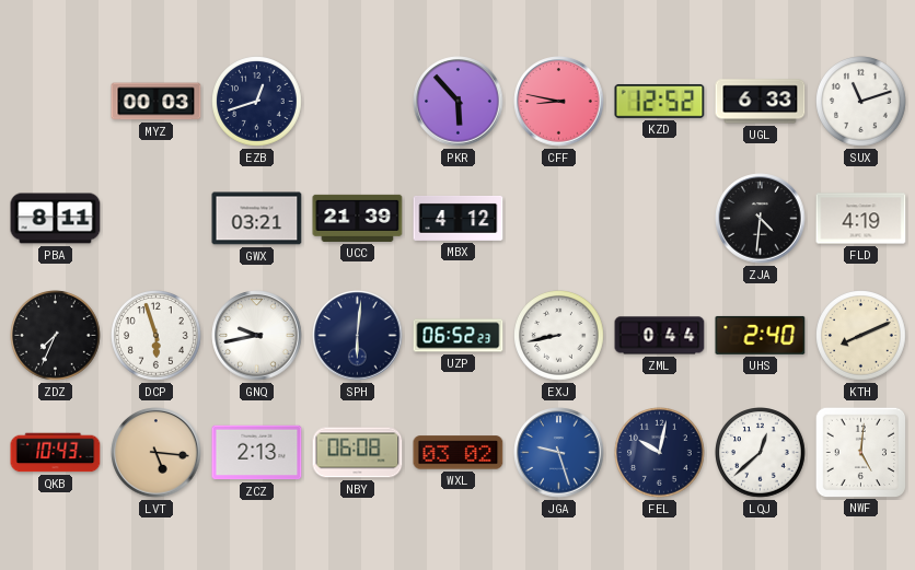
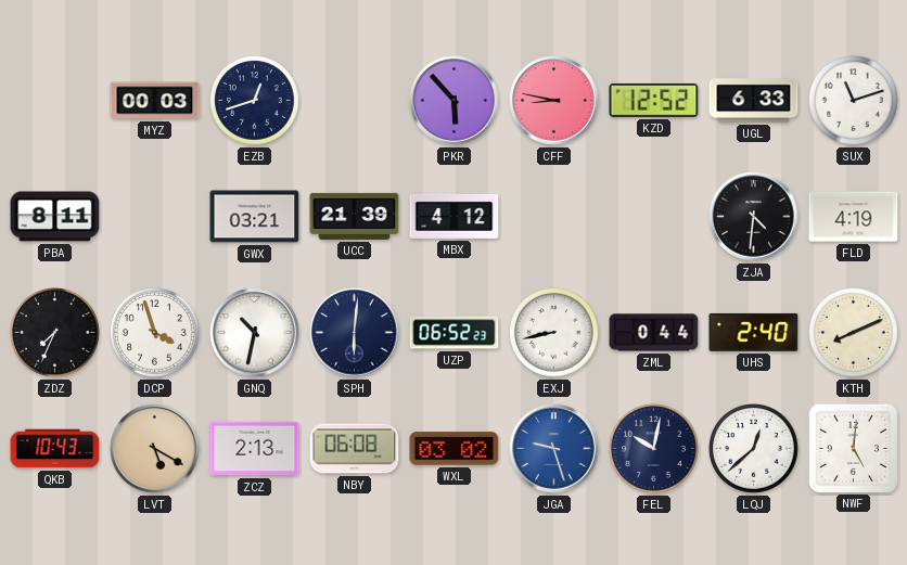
DCP: 5:57 -> 3:57 (155, 333)
GNQ: 9:43 -> 10:32 (255, 333)
LVT: 5:16 -> 5:20 (155, 449)
